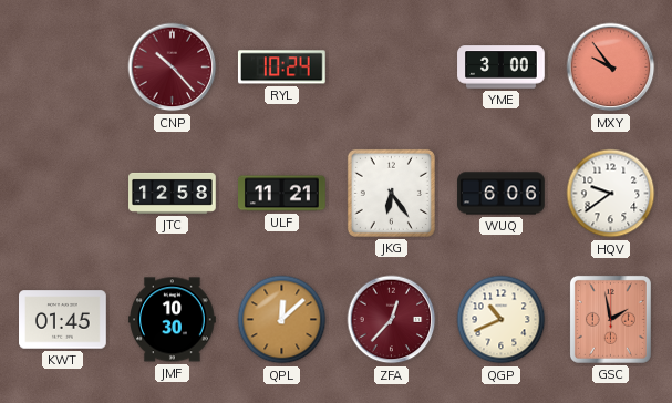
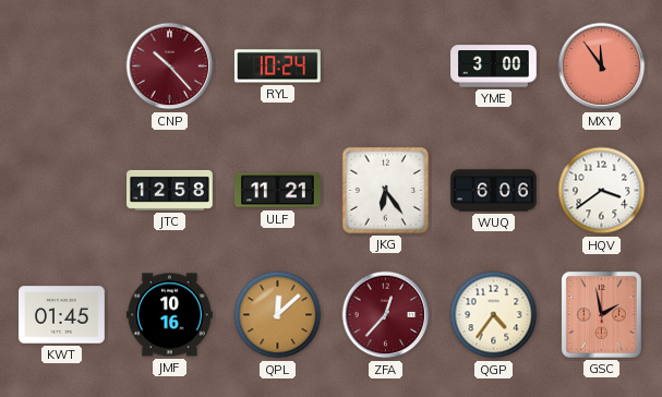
MXY: 9:54 -> 11:54 (602, 67)
HQV: 9:39 -> 3:39 (602, 191)
JMF: 10:30 -> 10:16 (170, 315)
QGP: 10:41 -> 4:36 (494, 315)
